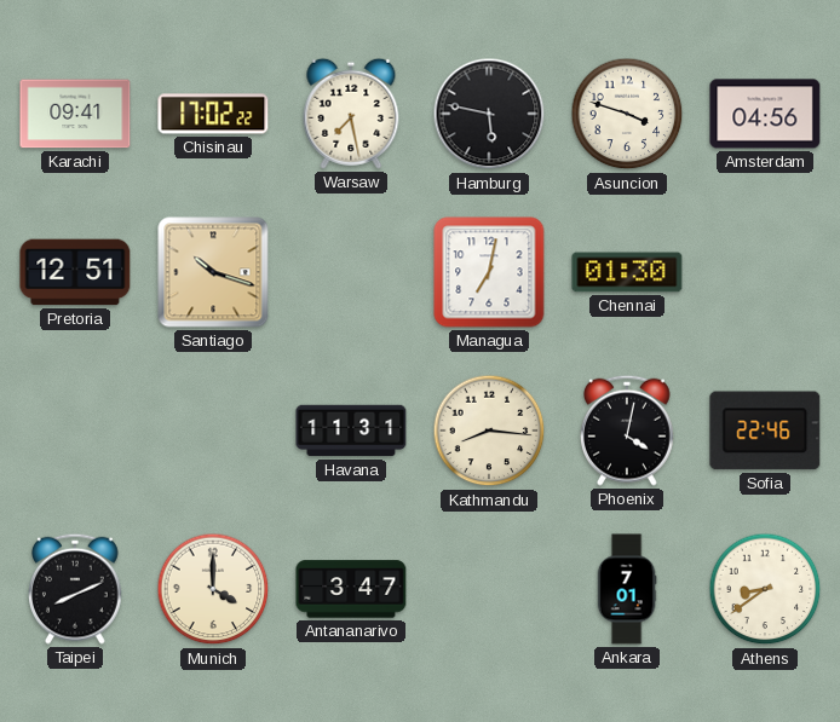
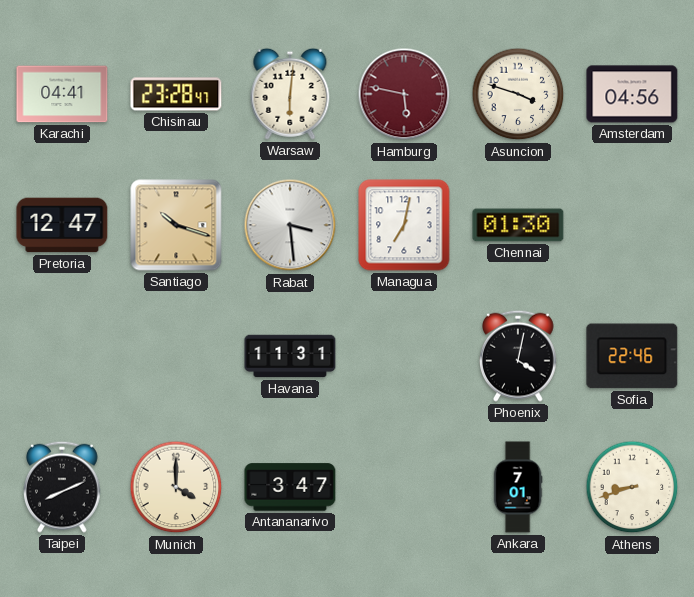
Karachi: 09:41 -> 04:41 (62, 94)
Chisinau: 17:02 -> 23:28 (176, 94)
Warsaw: 7:28 -> 6:01 (290, 94)
Hamburg dial: black -> burgundy (404, 94)
Pretoria: 12:51 -> 12:47 (62, 225)
Rabat: none -> 3:29 (290, 225)
Kathmandu: 8:16 -> none (489, 431)
Athens: 8:39 -> 8:42 (632, 487)
